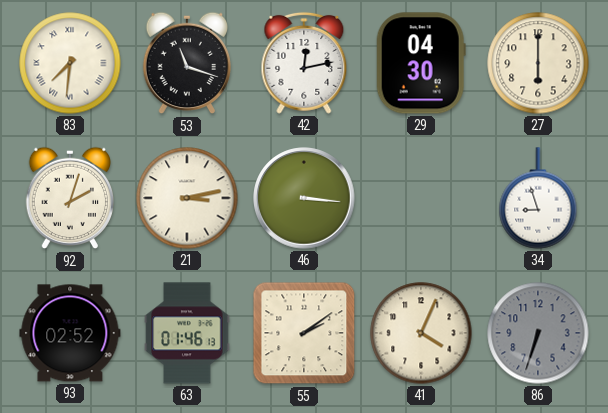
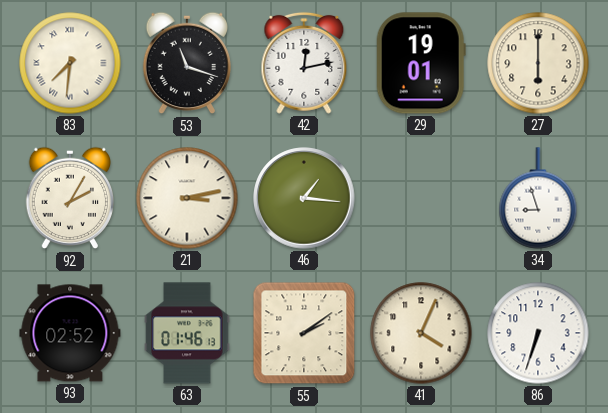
29: 04:30 -> 19:01 (421, 63)
92: 2:03 -> 2:05 (69, 198)
46: 3:16 -> 1:16 (304, 198)
86 dial: grey -> white (538, 333)
